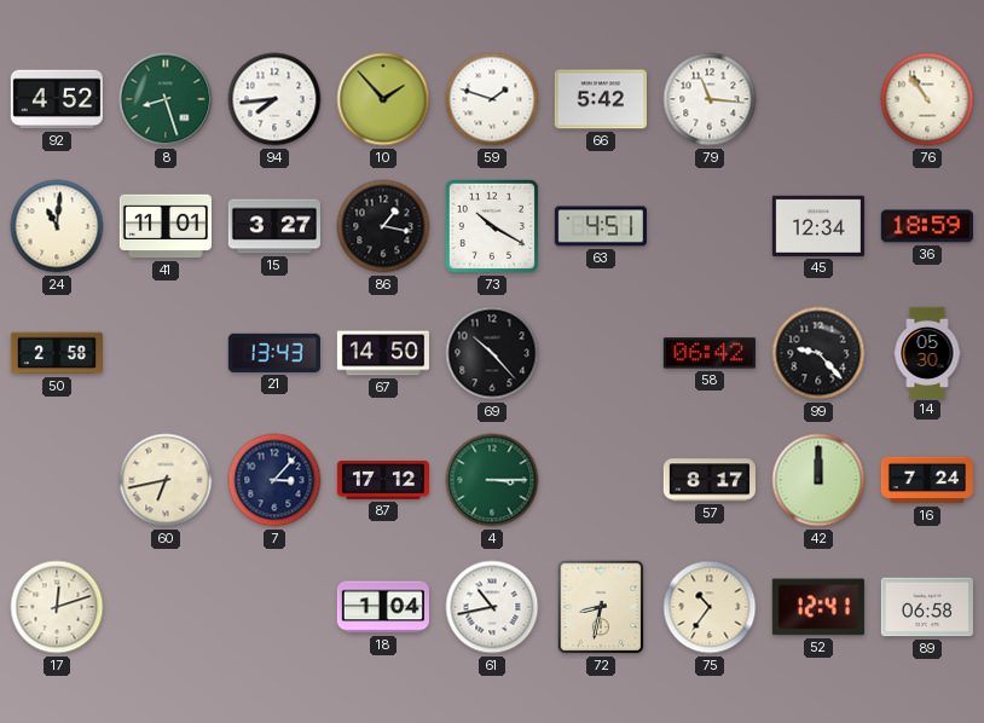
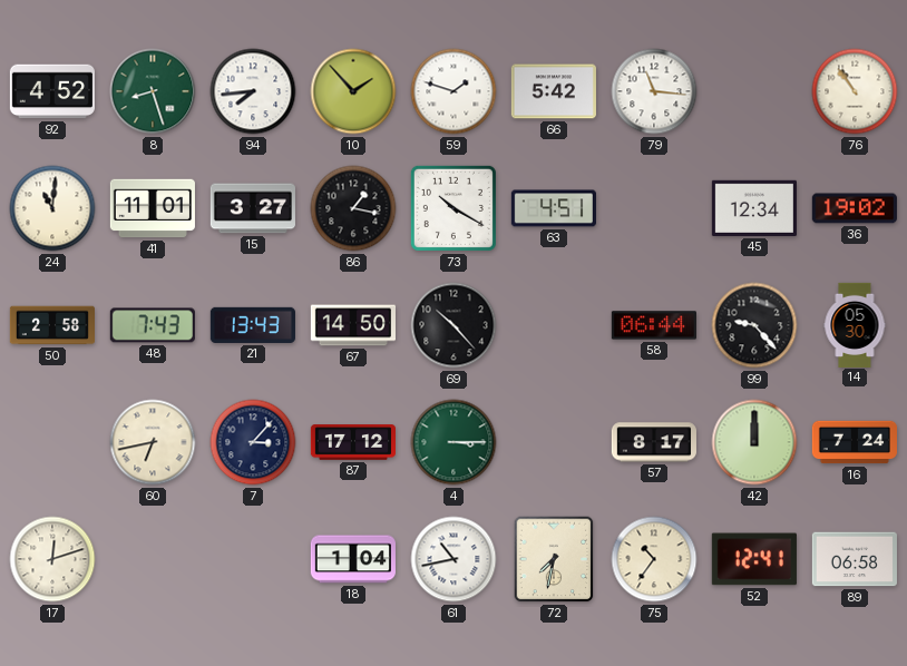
36: 18:59 -> 19:02 (855, 208)
48: none -> 7:43 (153, 325)
58: 06:42 -> 06:44 (654, 325)
72: 8:32 -> 7:32 (554, 559)
